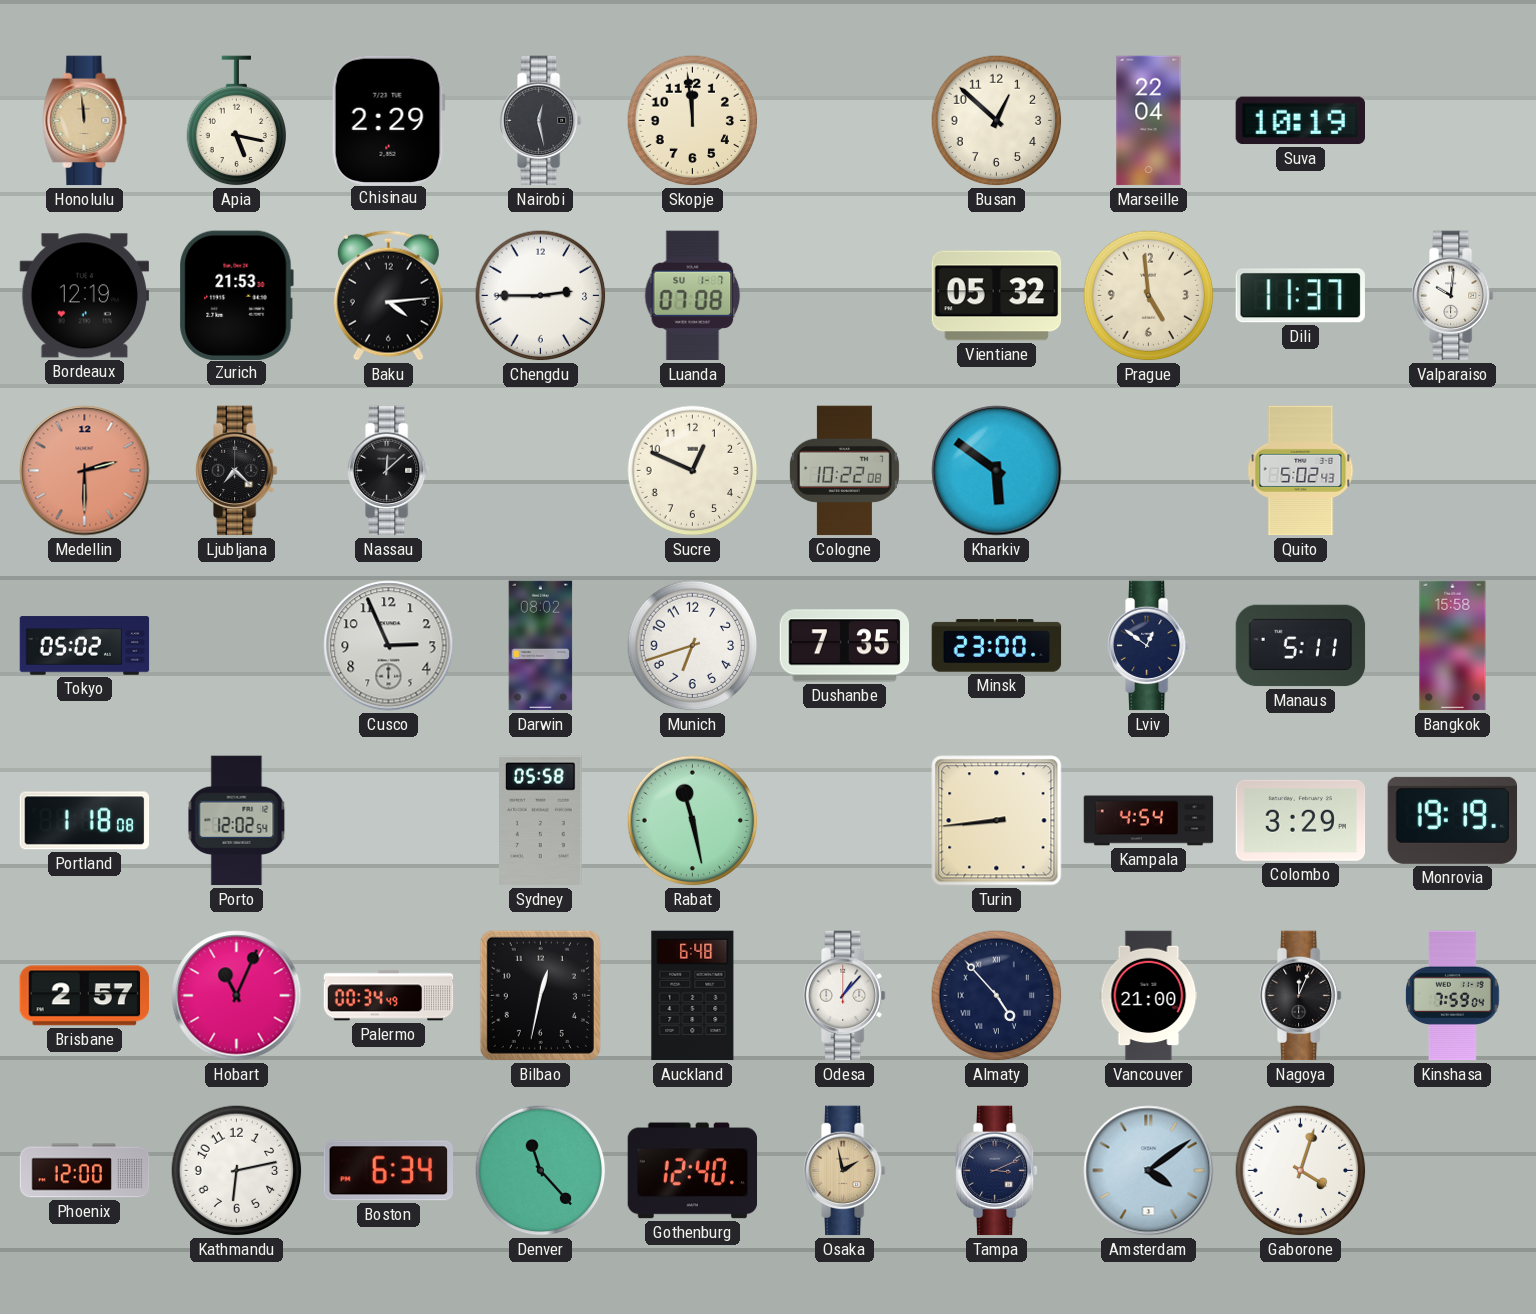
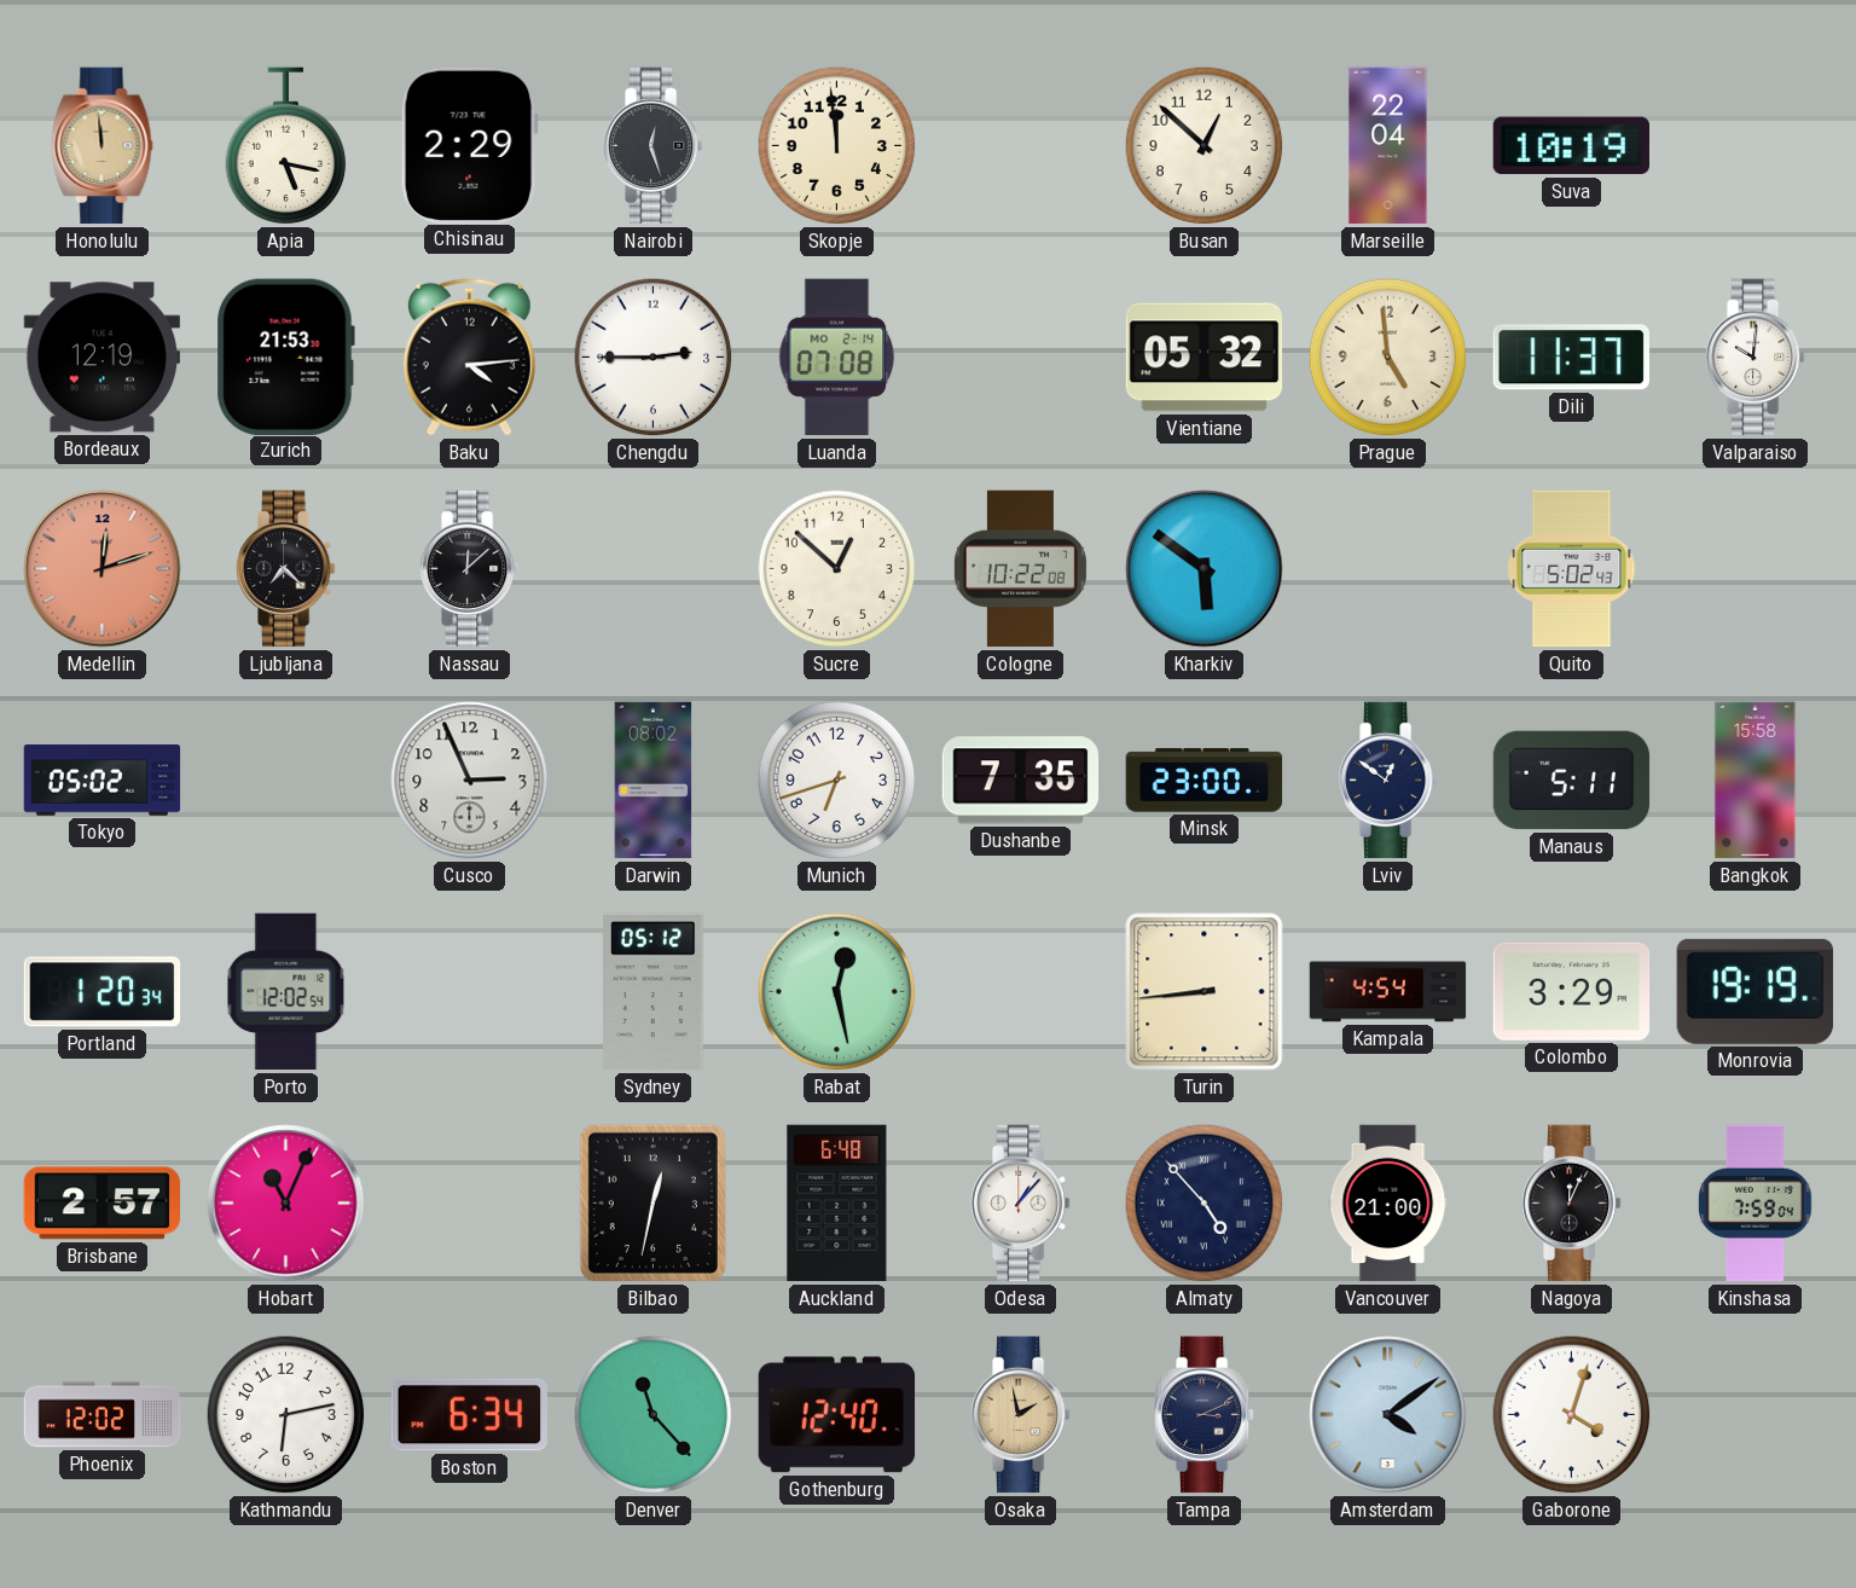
Nairobi: 12:28 -> 12:27 (654, 146)
Luanda date: SU 1-7 -> MO 2-14 (837, 358)
Medellin: 2:30 -> 12:12 (103, 569)
Sucre: 12:49 -> 12:52 (837, 569)
Portland: 1:18 -> 1:20 (103, 992)
Sydney: 05:58 -> 05:12 (654, 992)
Rabat: 11:28 -> 12:28 (837, 992)
Palermo: 00:34 -> none (389, 996)
Phoenix: 12:00 -> 12:02 (103, 1415)
